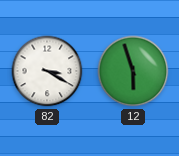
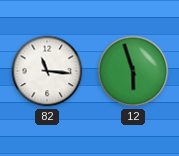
82: 3:20 -> 11:16 (47, 71)
